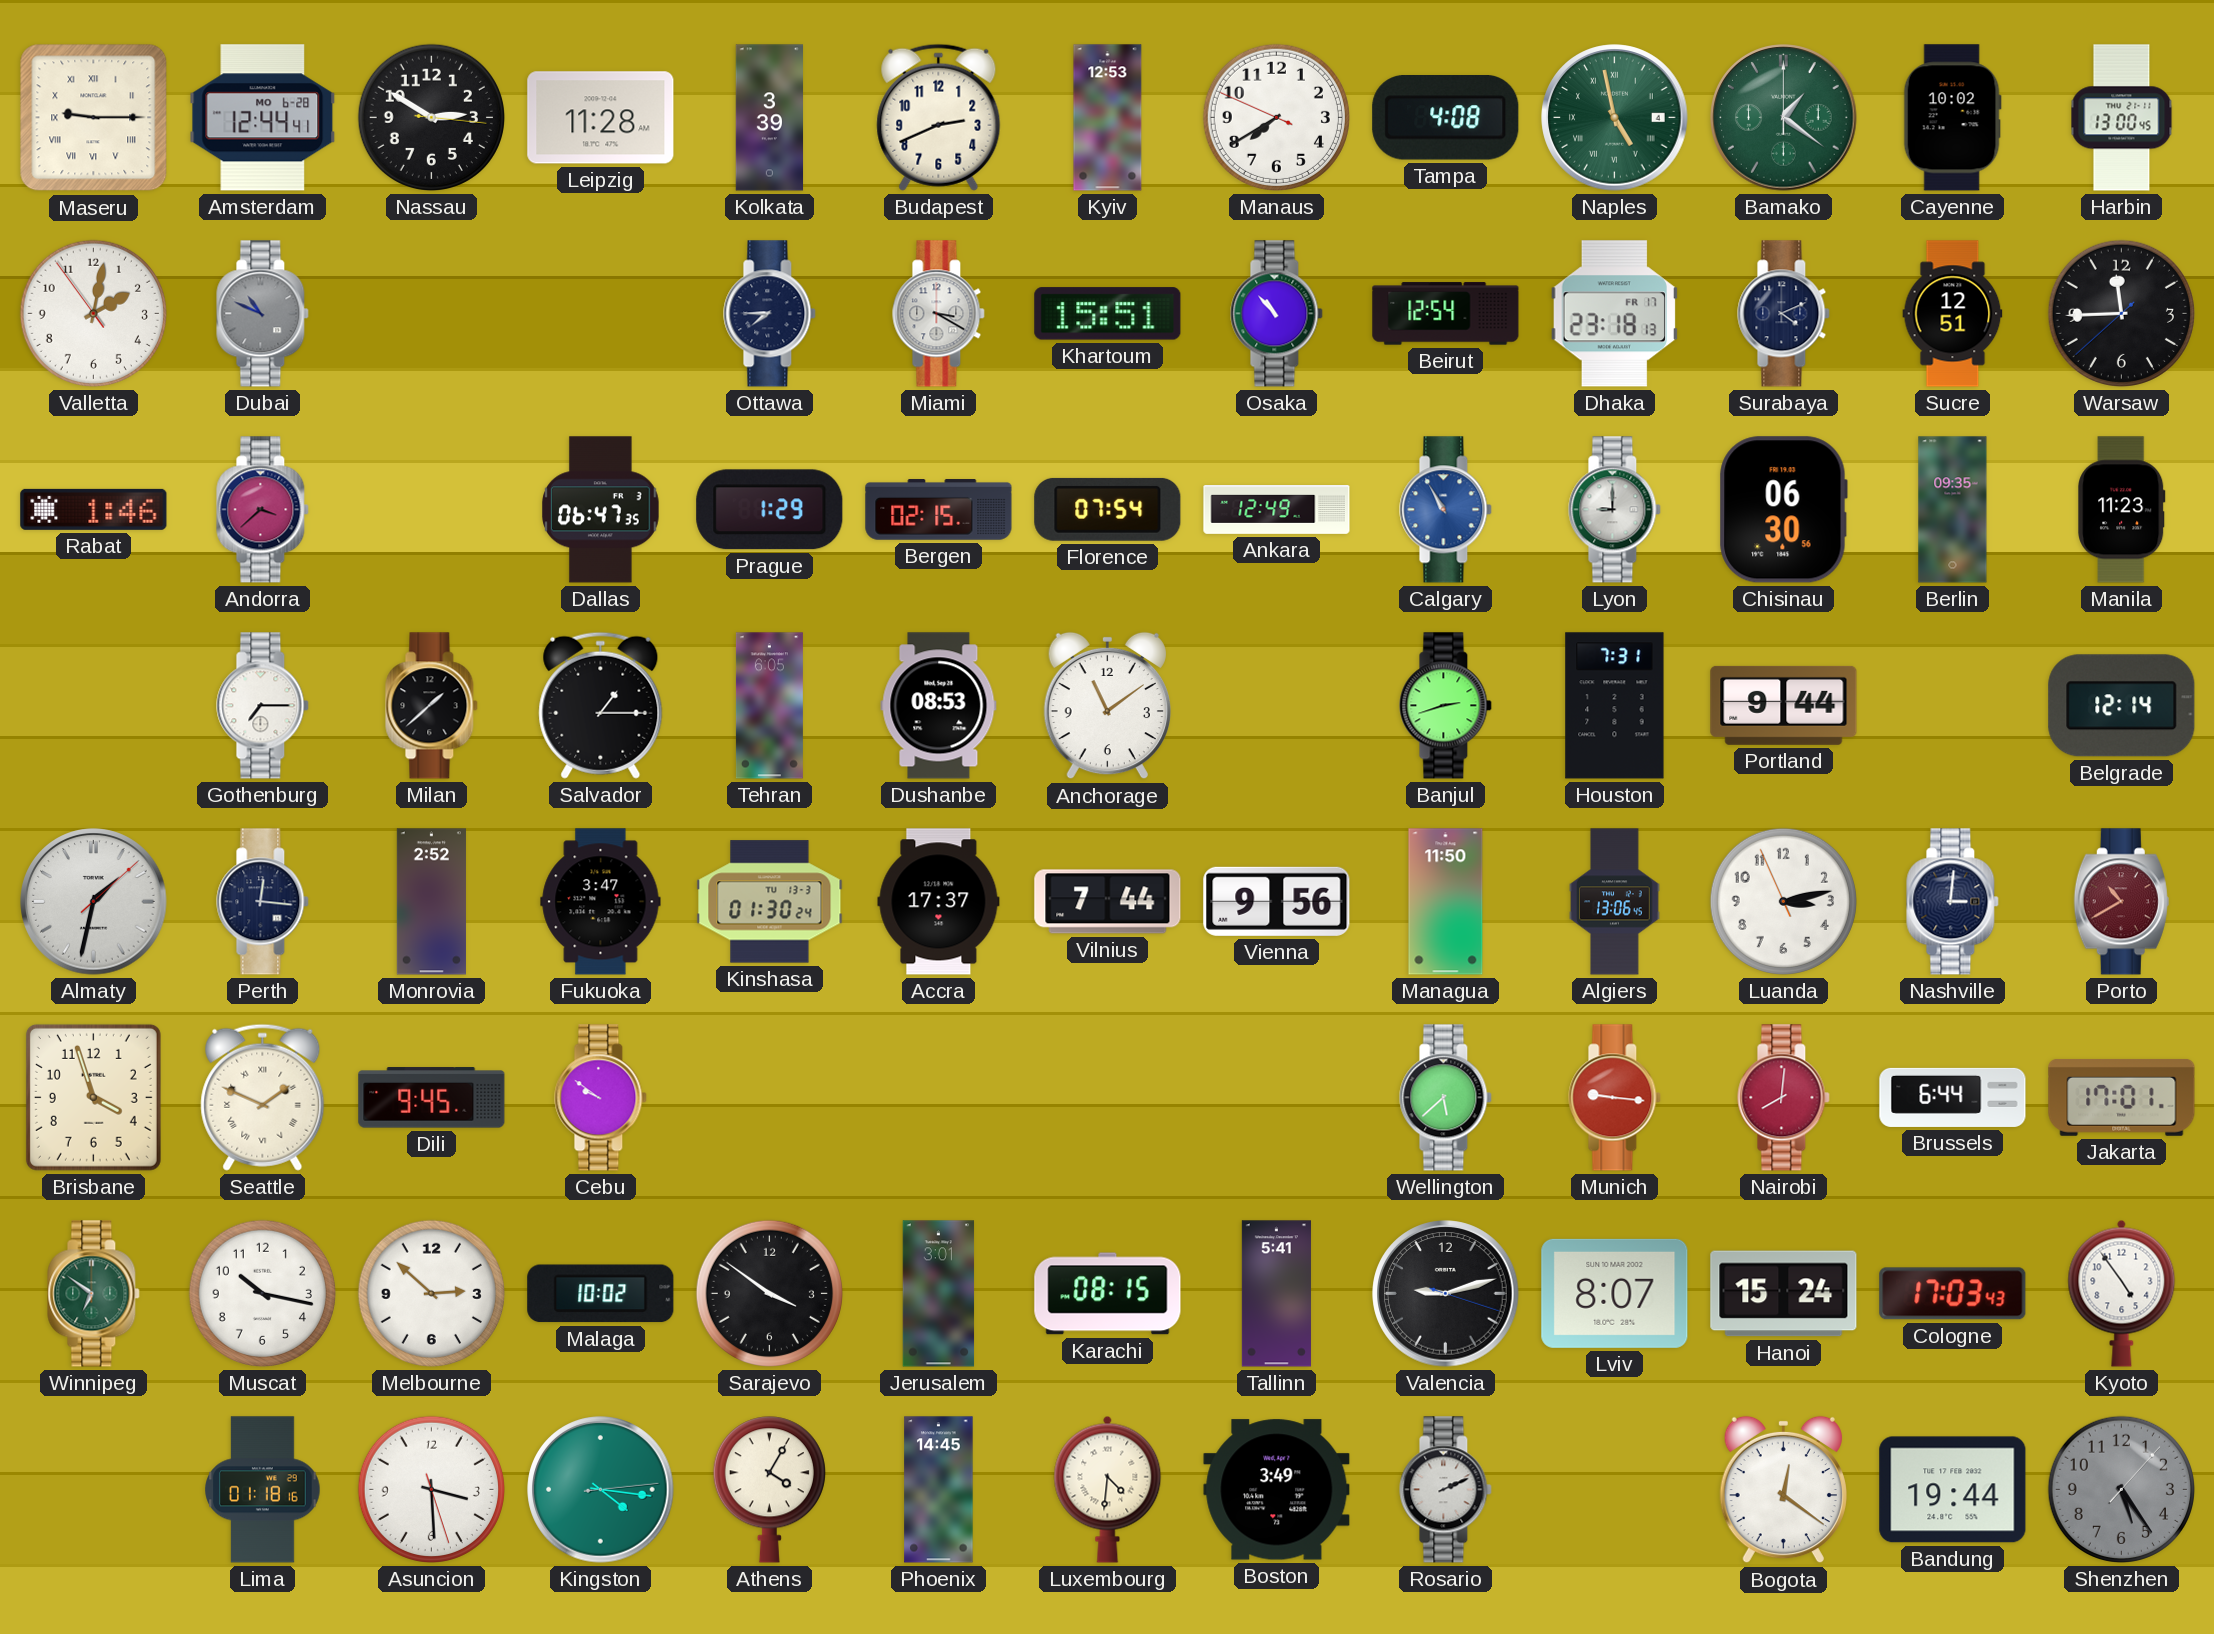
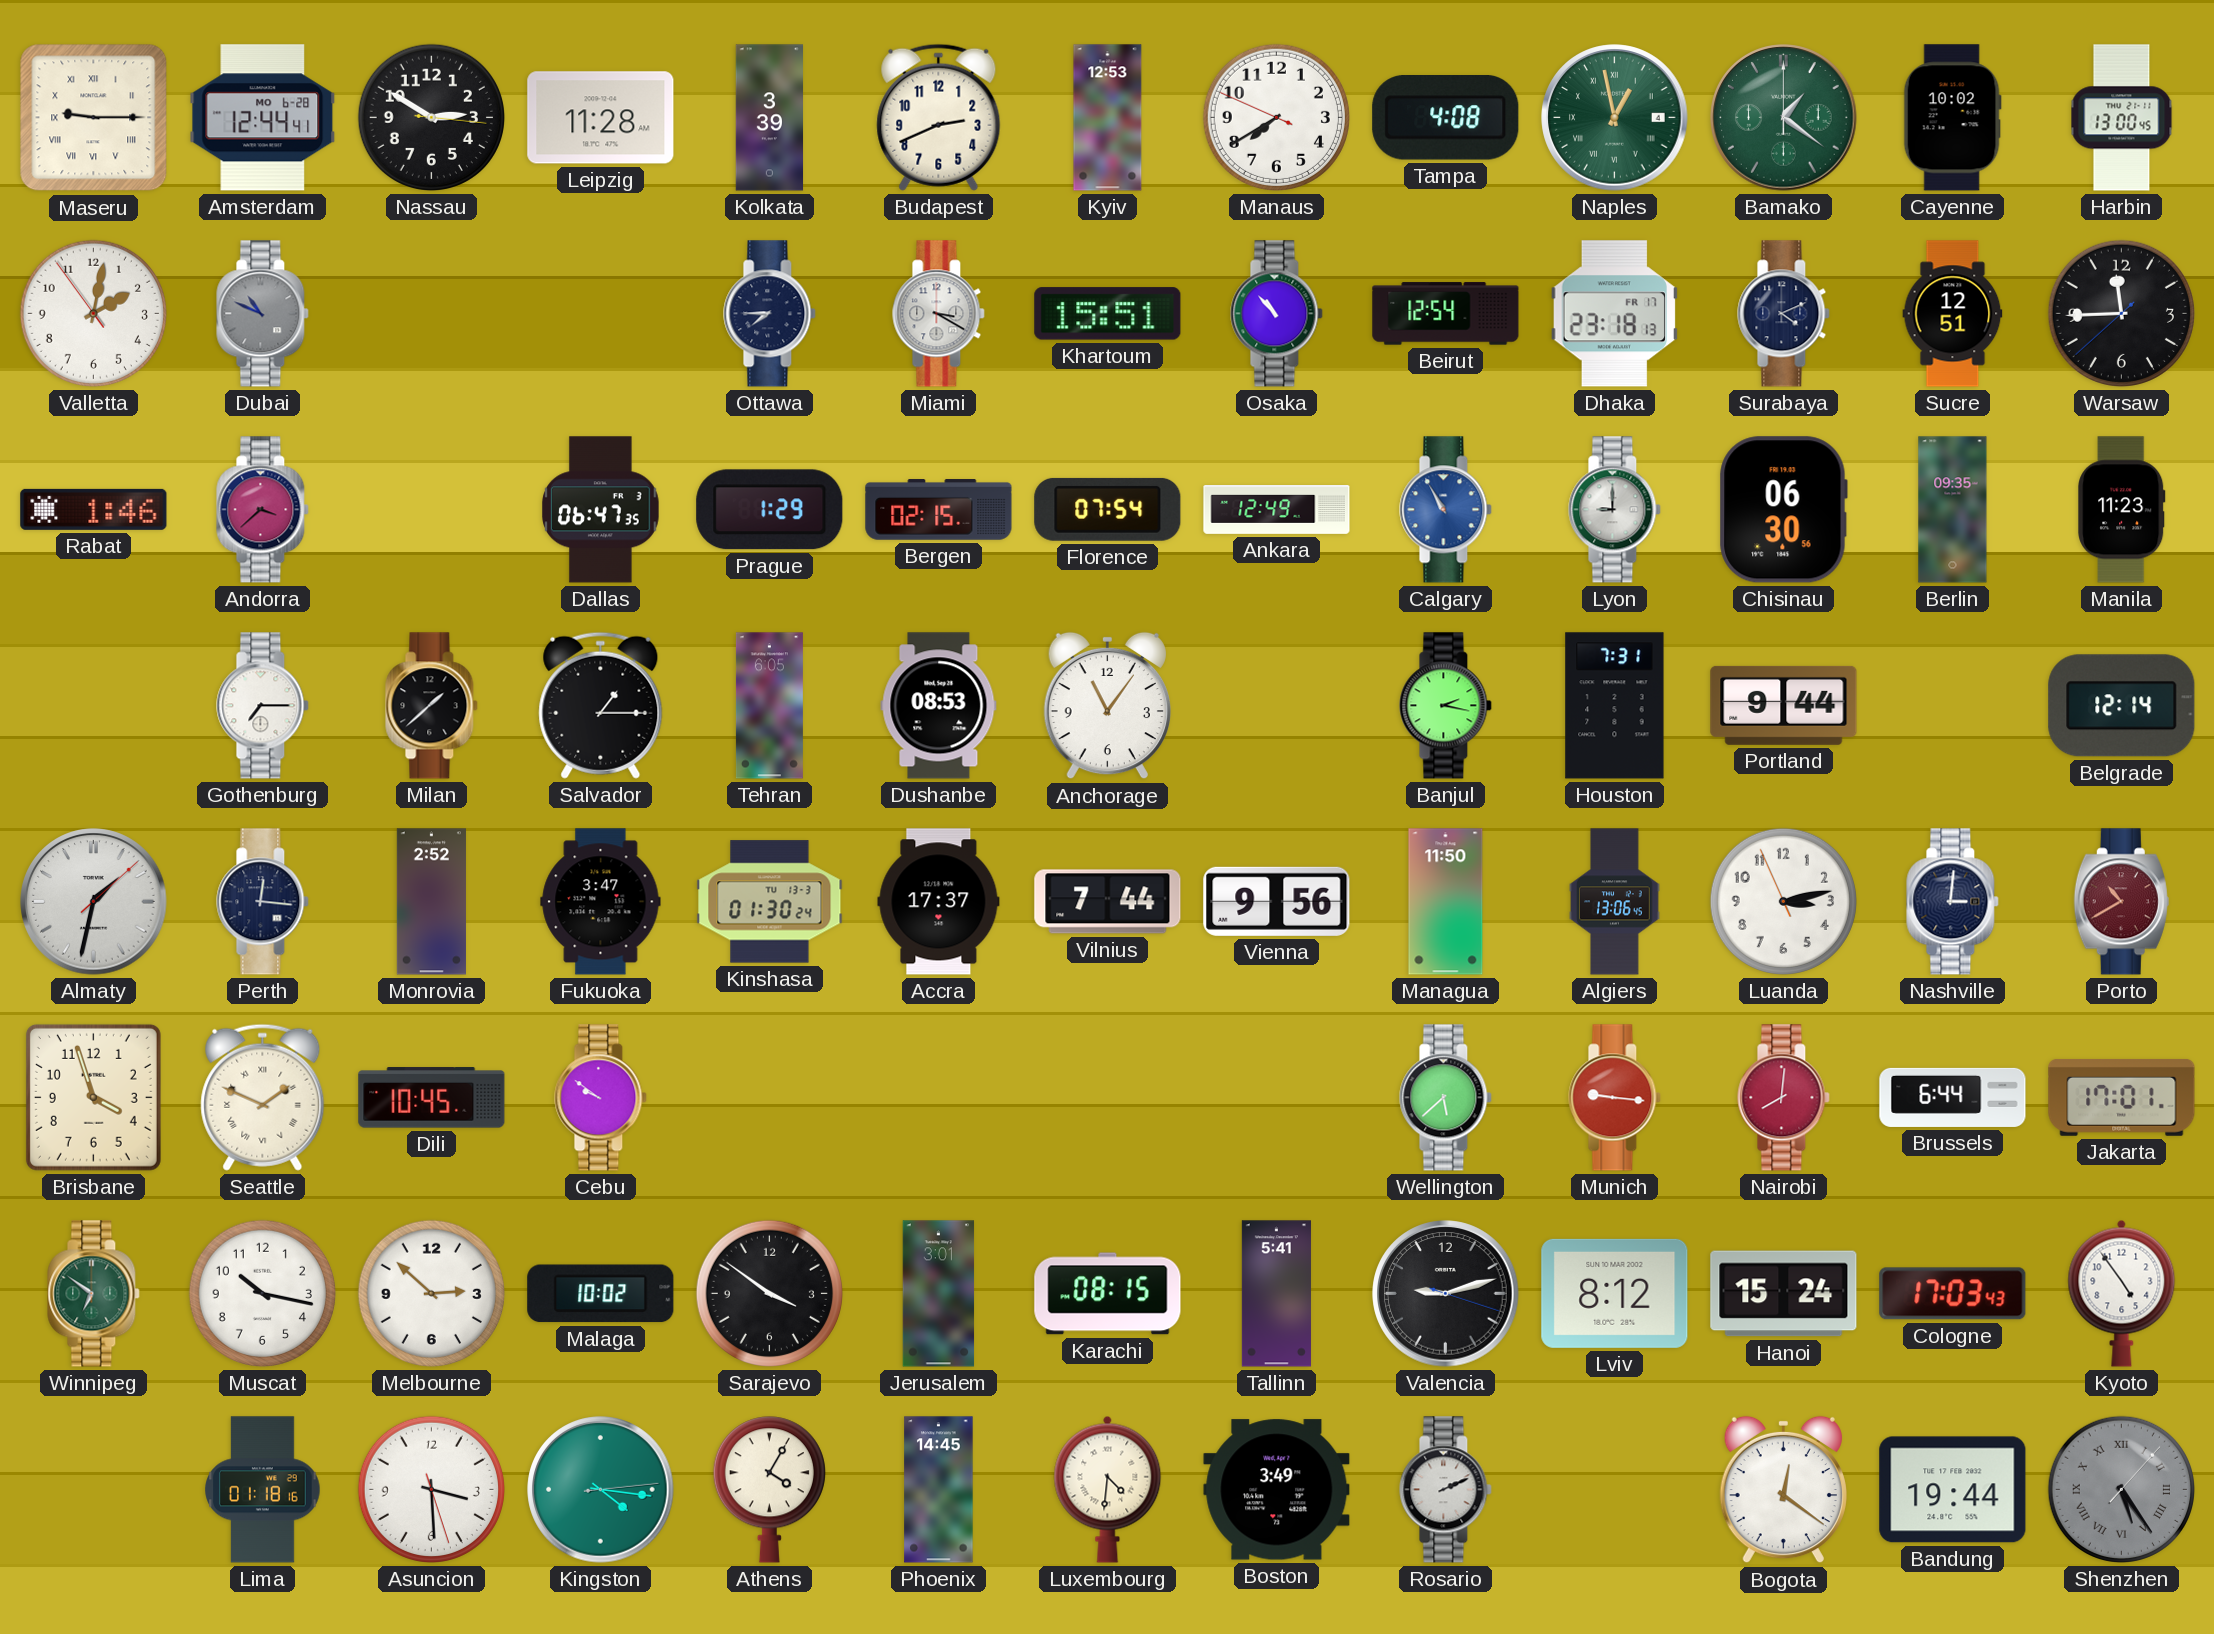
Naples: 4:58 -> 12:58 (1615, 118)
Anchorage: 11:09 -> 11:06 (1107, 706)
Banjul: 2:42 -> 2:17 (1446, 706)
Dili: 9:45 -> 10:45 (432, 1098)
Lviv: 8:07 -> 8:12 (1615, 1293)
Shenzhen numerals: Arabic -> Roman (2121, 1489)
